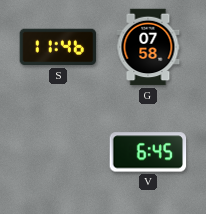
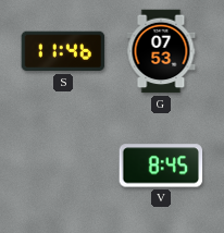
G: 07:58 -> 07:53 (161, 51)
V: 6:45 -> 8:45 (161, 165)
